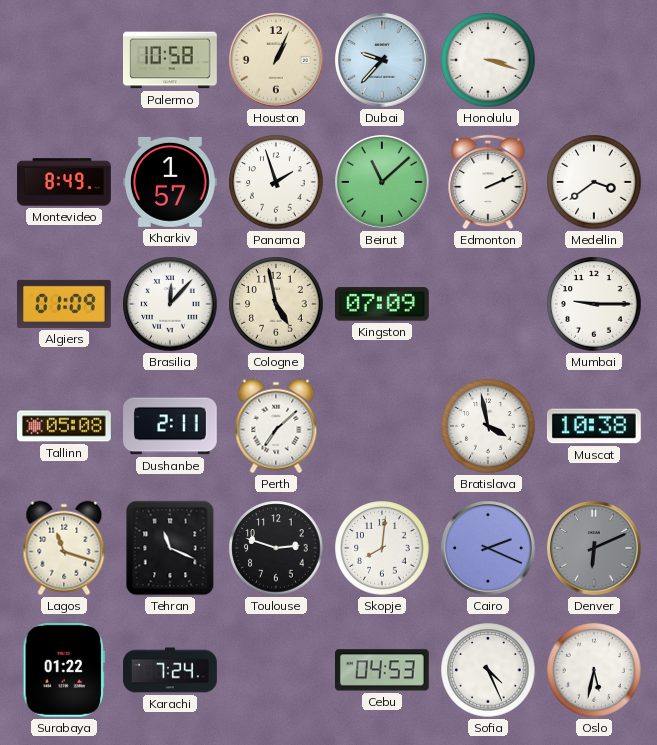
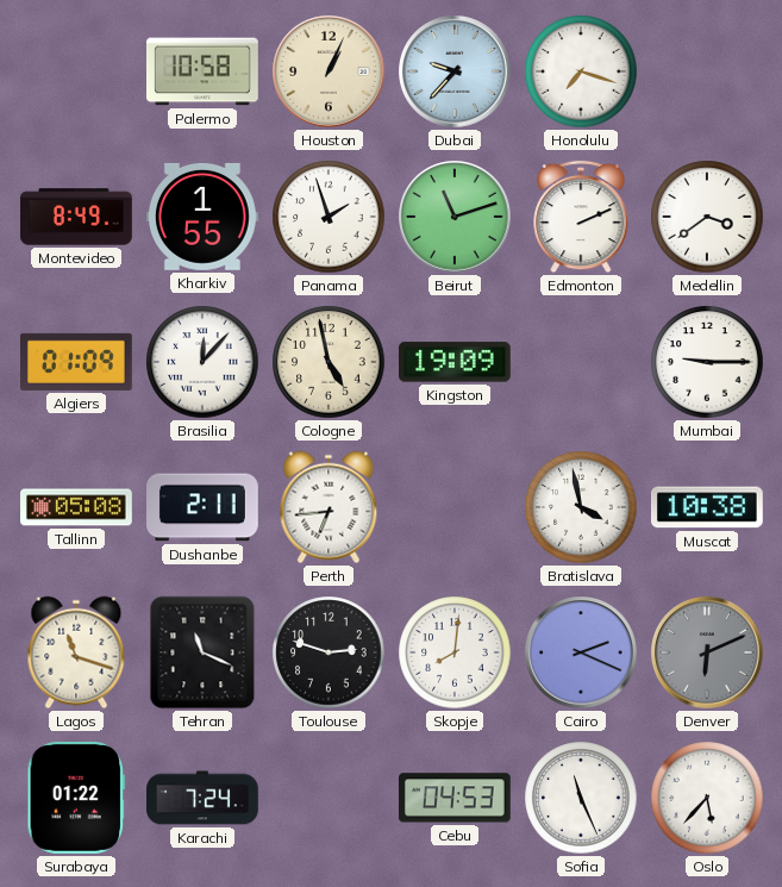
Honolulu: 3:18 -> 7:18 (581, 71)
Kharkiv: 1:57 -> 1:55 (202, 217)
Beirut: 11:08 -> 11:12 (455, 217)
Kingston: 07:09 -> 19:09 (455, 362)
Perth: 7:08 -> 6:44 (329, 507)
Sofia: 4:26 -> 11:26 (581, 798)
Oslo: 5:32 -> 5:37 (707, 798)
